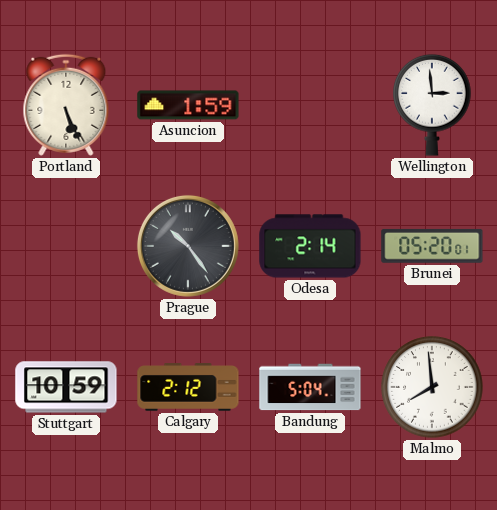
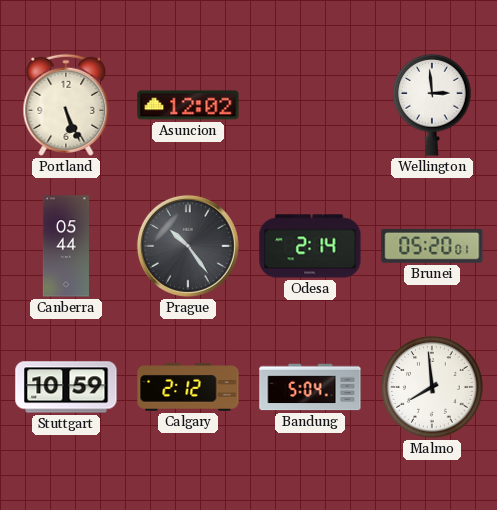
Asuncion: 1:59 -> 12:02 (188, 105)
Canberra: none -> 05:44 (66, 246)
